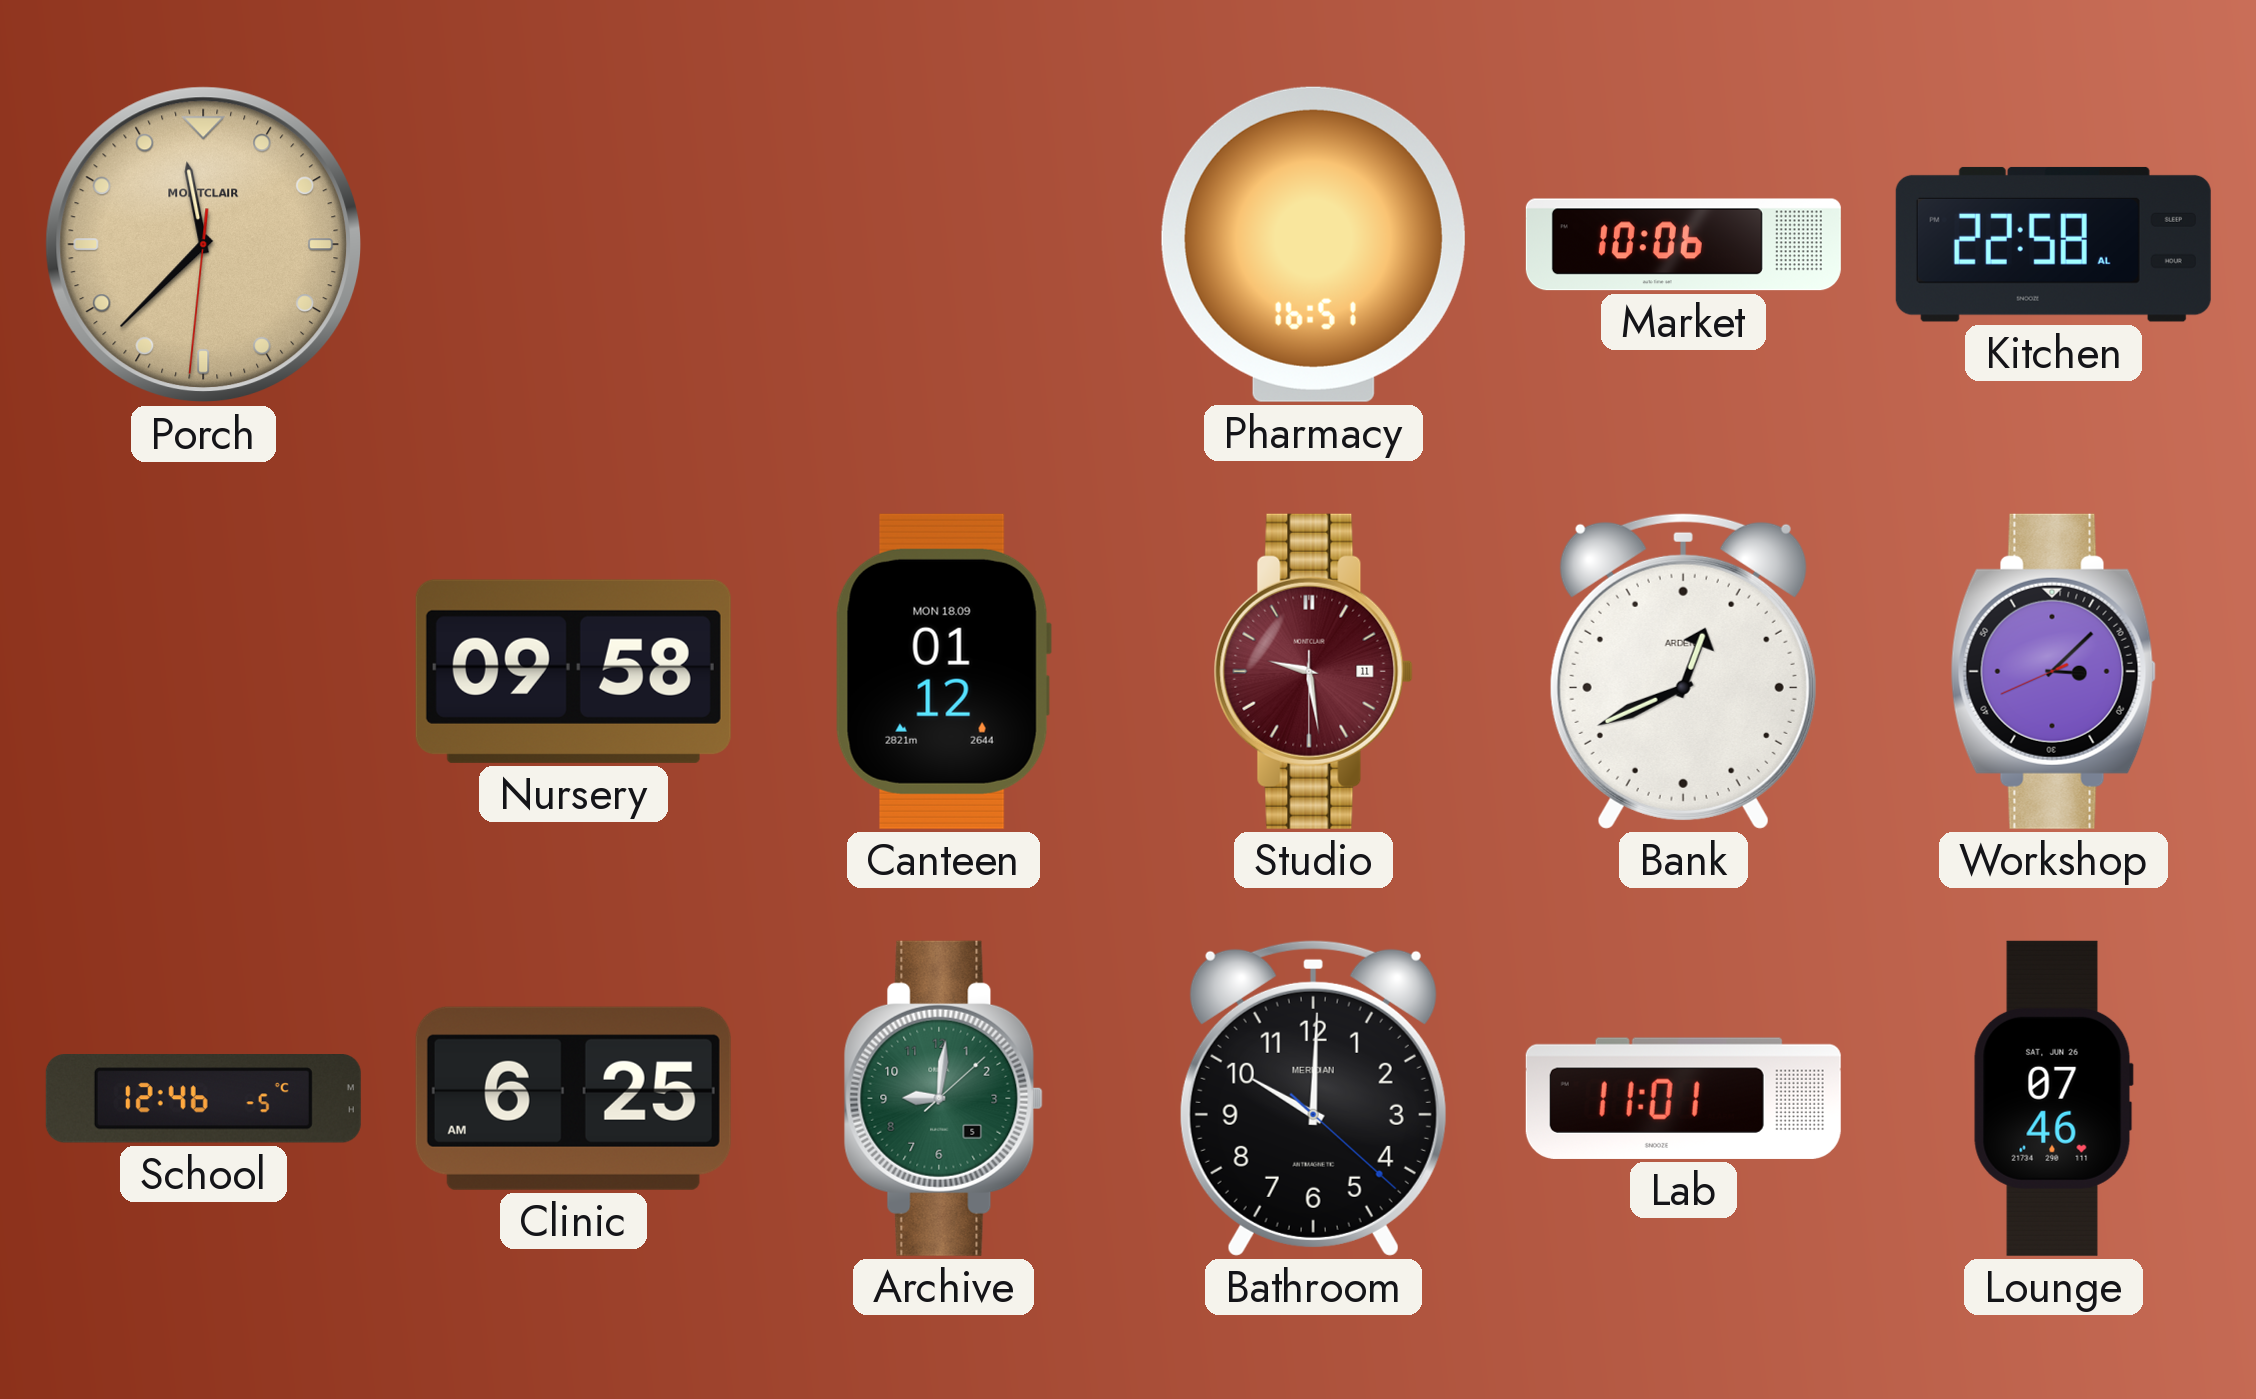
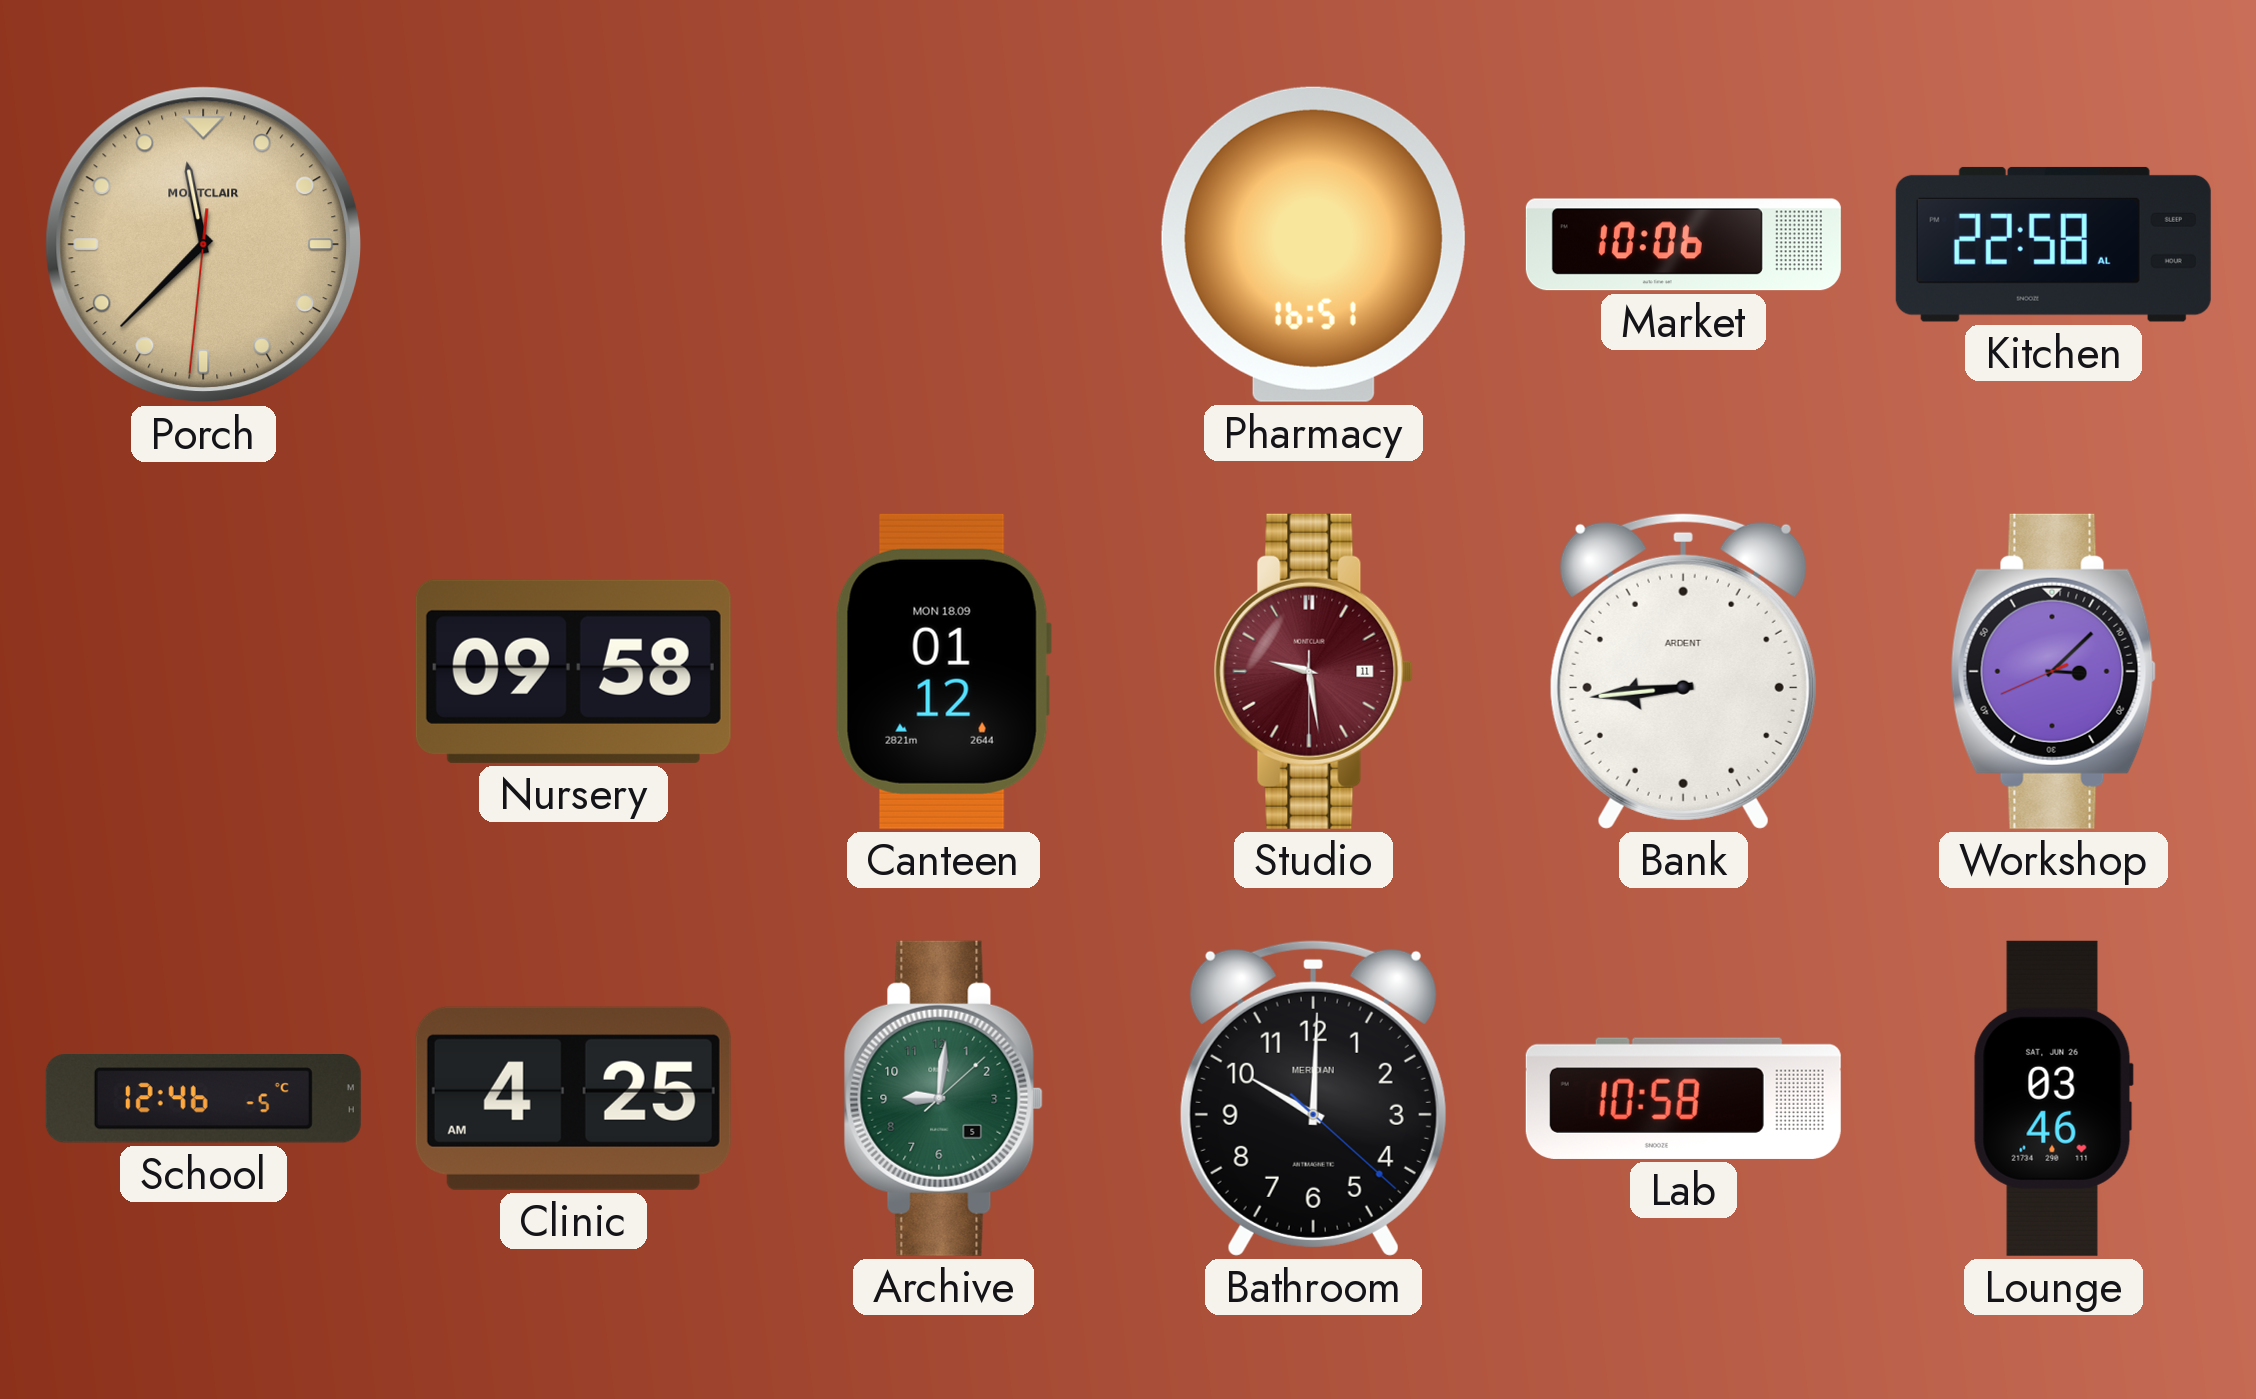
Bank: 12:41 -> 8:44 (1683, 671)
Clinic: 6:25 -> 4:25 (573, 1098)
Lab: 11:01 -> 10:58 (1683, 1098)
Lounge: 07:46 -> 03:46 (2053, 1098)
